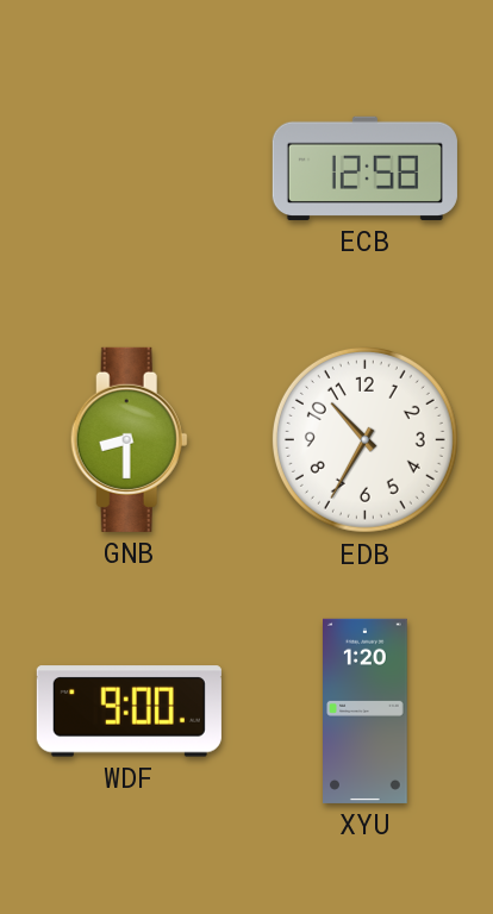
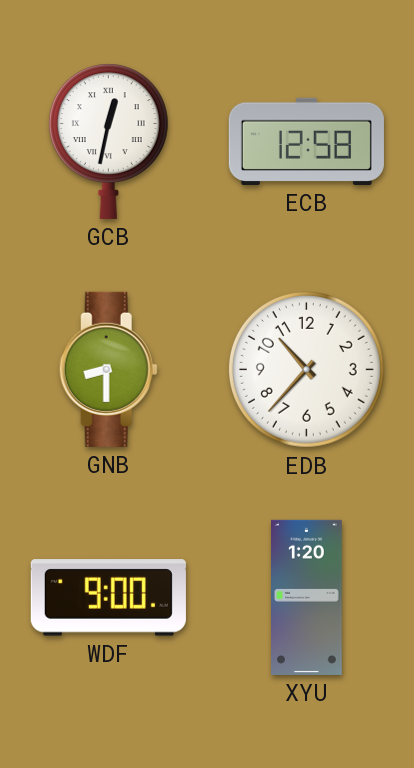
GCB: none -> 12:32 (108, 141)
EDB: 10:35 -> 10:37 (306, 369)
